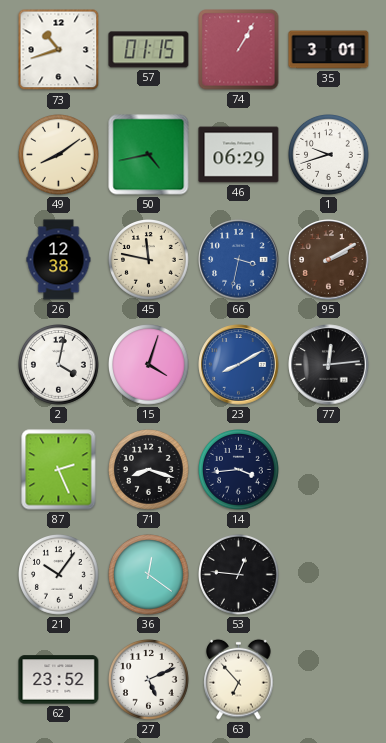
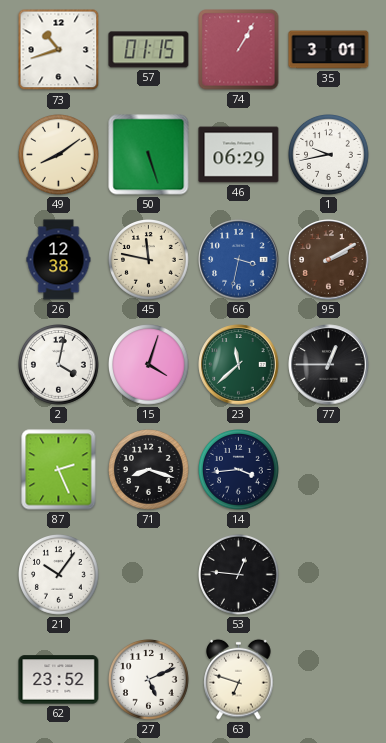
50: 4:43 -> 5:27 (149, 155)
1: 9:42 -> 9:43 (329, 155)
23: 8:10 -> 11:38 (239, 365)
23 dial: blue -> green (239, 365)
77: 12:14 -> 12:45 (329, 365)
36: 12:21 -> none (149, 575)
63: 6:53 -> 6:48 (239, 679)
